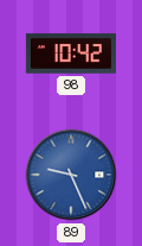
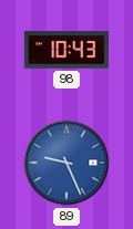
98: 10:42 -> 10:43 (66, 50)
